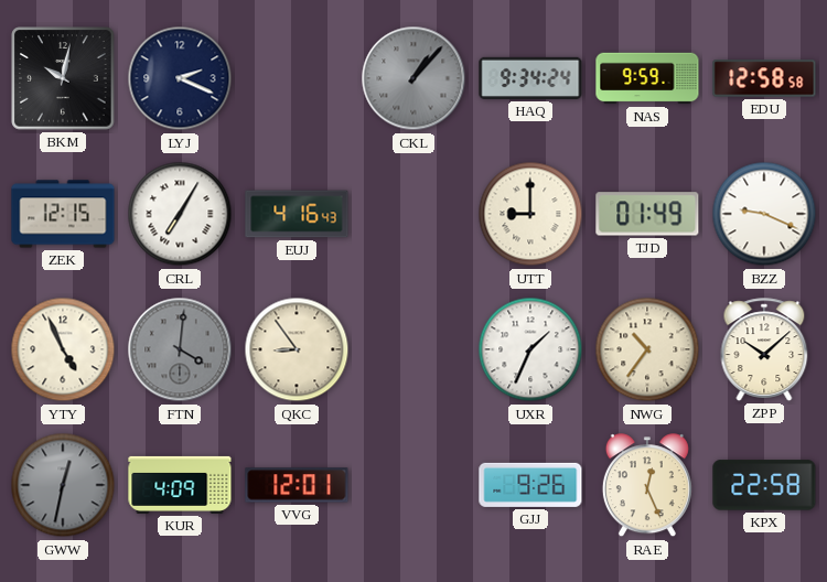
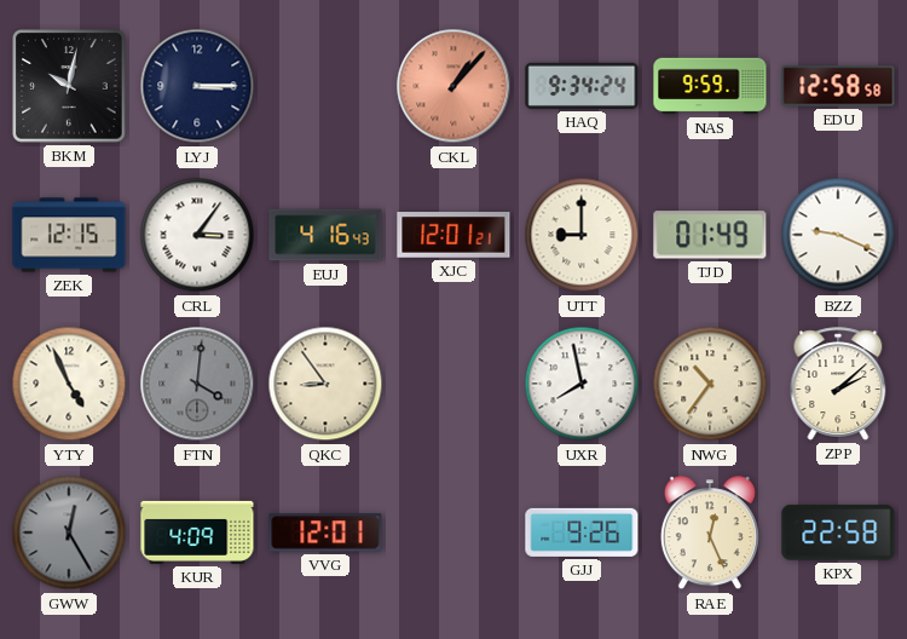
LYJ: 2:19 -> 3:15 (197, 86)
CKL dial: grey -> salmon (453, 86)
CRL: 7:05 -> 3:06 (197, 235)
XJC: none -> 12:01 (453, 235)
UXR: 1:34 -> 7:58 (582, 384)
ZPP: 10:08 -> 2:08 (838, 384)
GWW: 12:32 -> 12:25 (69, 532)
